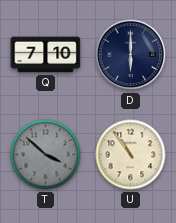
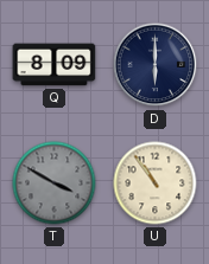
Q: 7:10 -> 8:09 (55, 65)
T: 3:52 -> 3:50 (55, 183)
